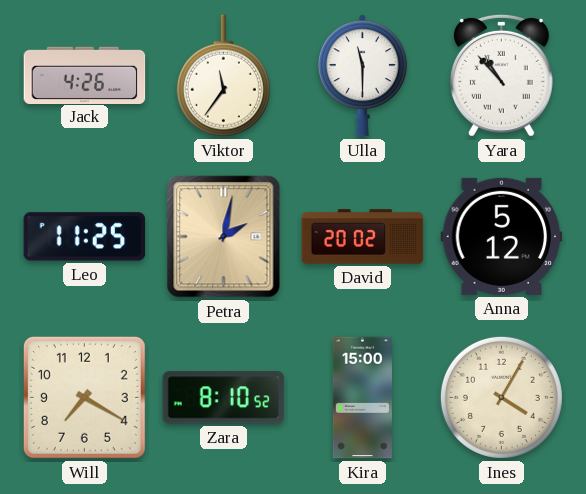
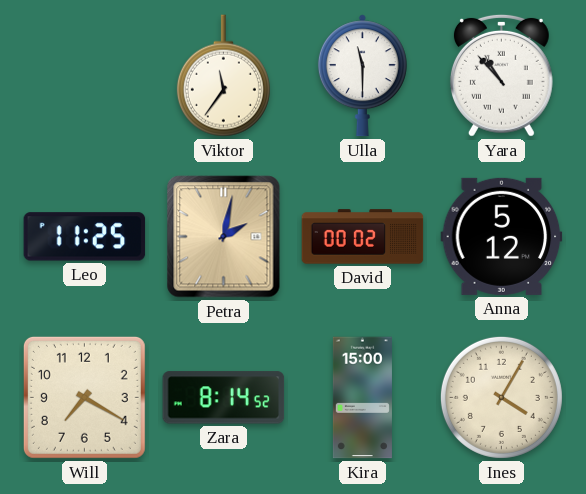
Jack: 4:26 -> none (85, 75)
David: 20:02 -> 00:02 (363, 237)
Zara: 8:10 -> 8:14 (224, 398)
